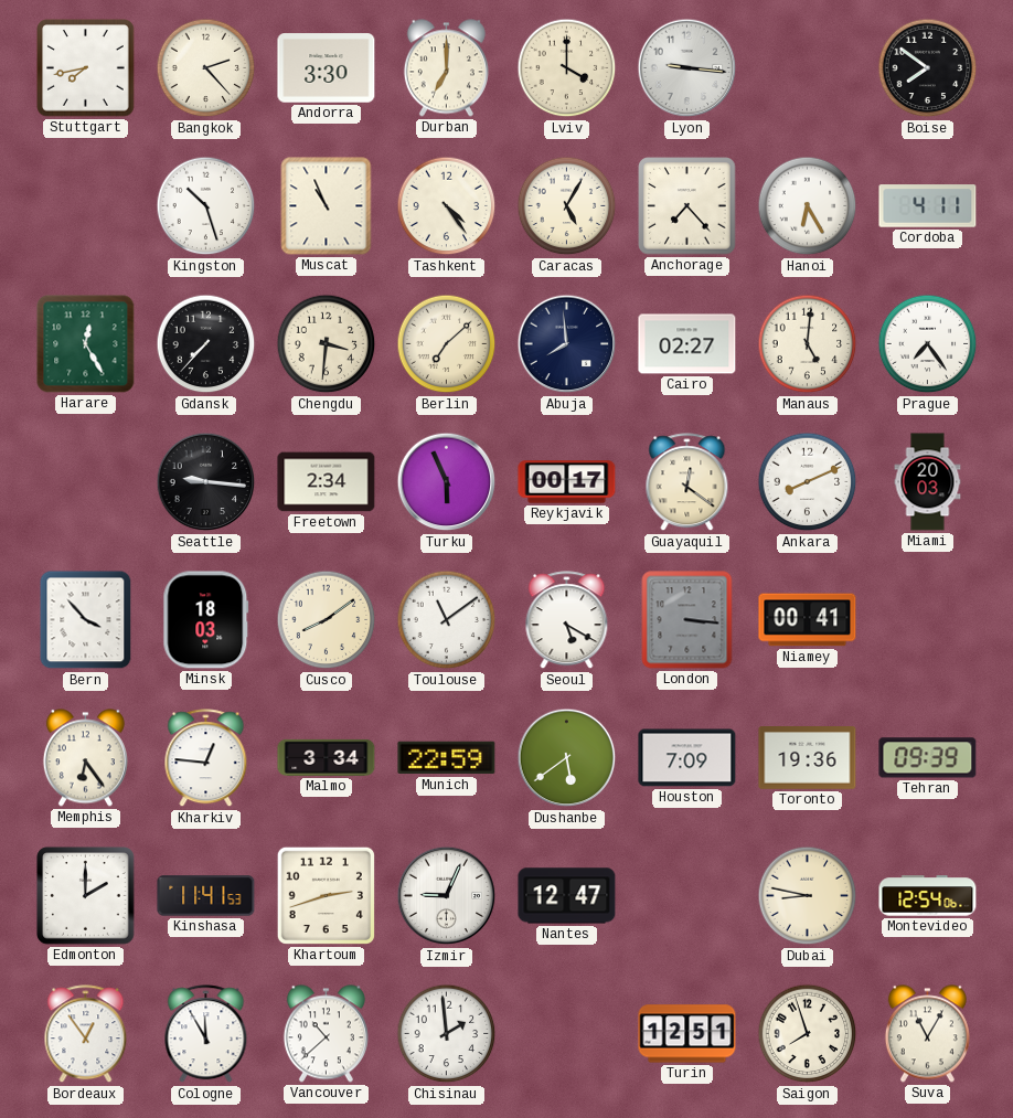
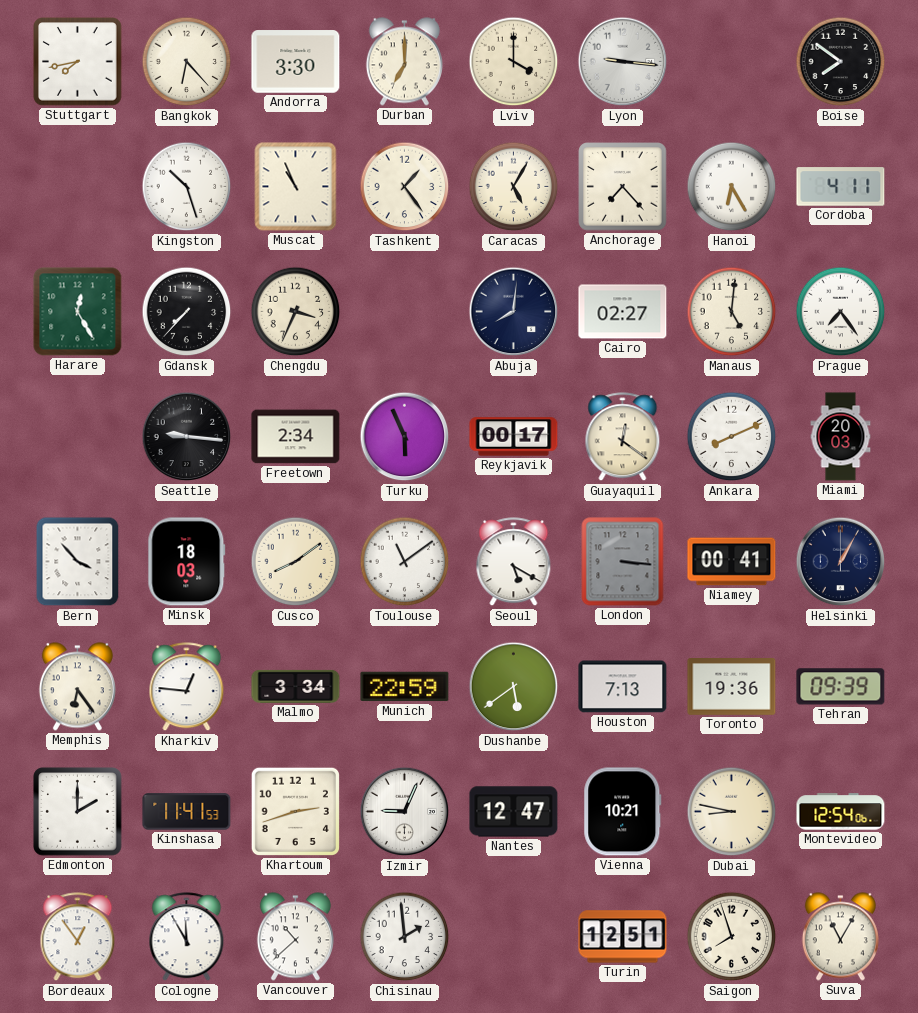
Bangkok: 2:23 -> 6:23 (187, 62)
Tashkent: 4:24 -> 1:24 (405, 187)
Chengdu: 3:31 -> 3:34 (296, 312)
Berlin: 7:08 -> none (447, 344)
Abuja: 7:59 -> 8:01 (514, 312)
Helsinki: none -> 1:05 (841, 562)
Houston: 7:09 -> 7:13 (623, 687)
Vienna: none -> 10:21 (623, 812)
